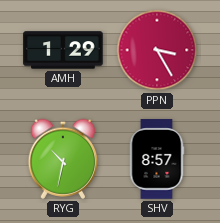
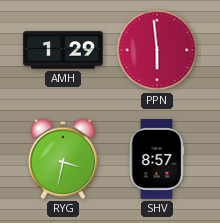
PPN: 3:25 -> 5:59 (157, 50)
RYG: 10:32 -> 3:32 (63, 159)
